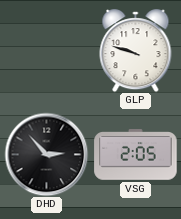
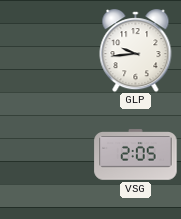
GLP: 9:48 -> 9:44 (136, 51)
DHD: 2:53 -> none (46, 154)
